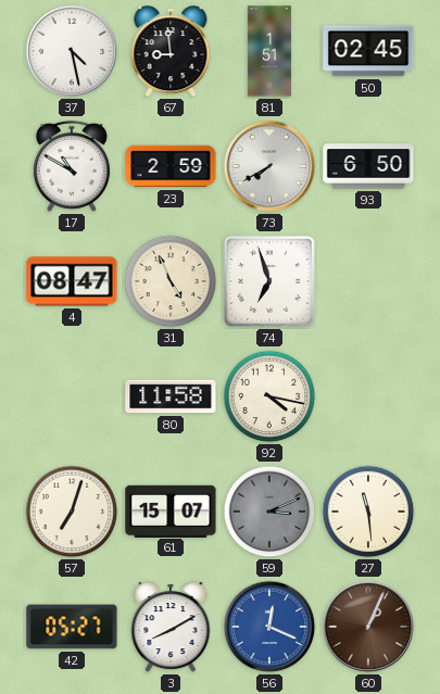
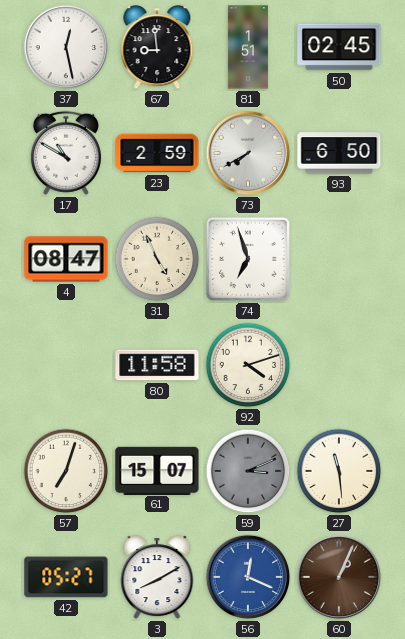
37: 4:28 -> 12:28 (66, 47)
92: 4:17 -> 4:12 (248, 365)
